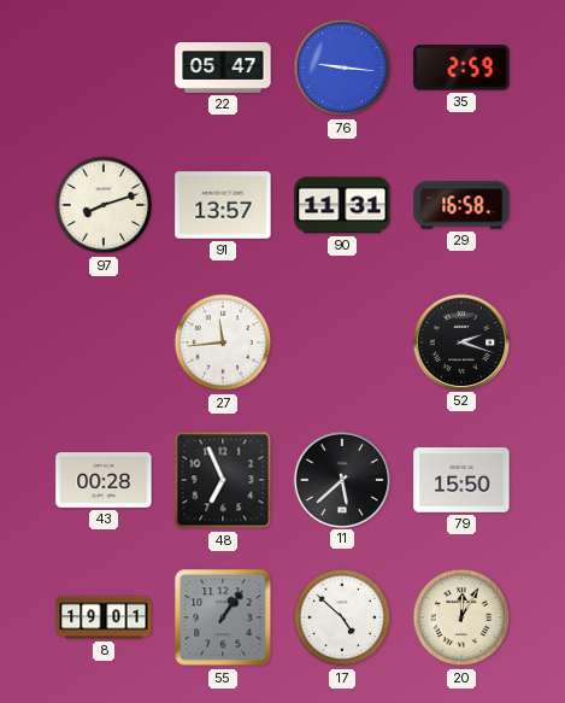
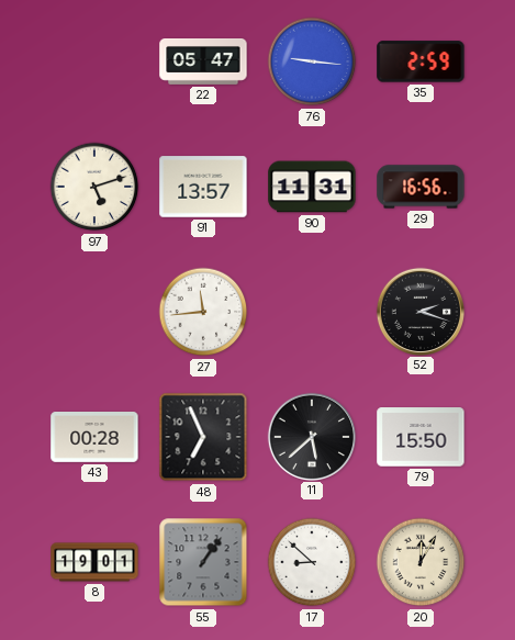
97: 8:12 -> 5:12 (94, 187)
29: 16:58 -> 16:56 (421, 187)
17: 4:52 -> 8:52 (312, 562)
